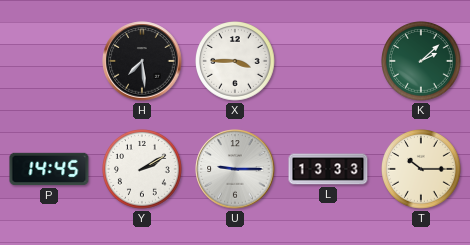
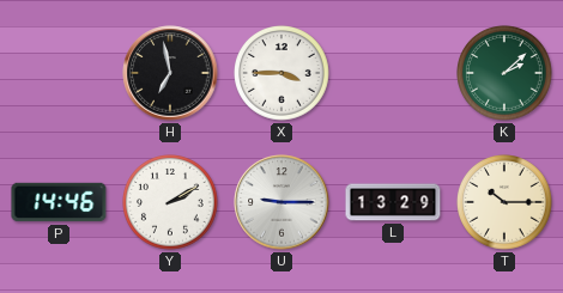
H: 7:29 -> 6:58 (170, 73)
P: 14:45 -> 14:46 (59, 202)
L: 13:33 -> 13:29 (393, 202)
